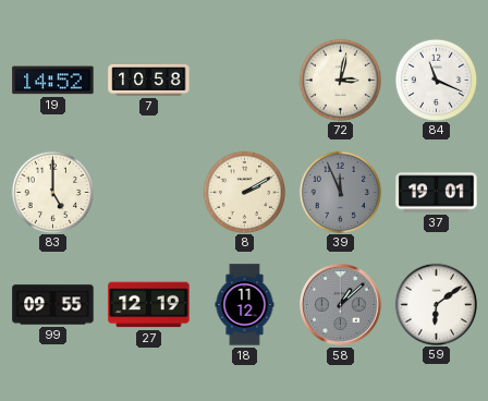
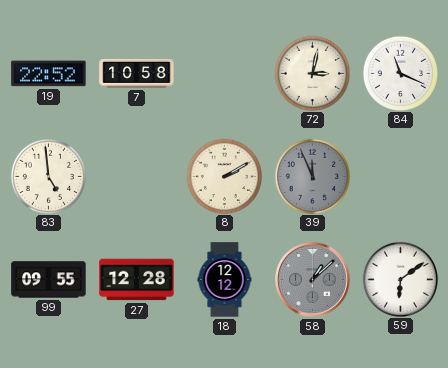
19: 14:52 -> 22:52 (49, 74)
83: 5:00 -> 4:59 (48, 176)
37: 19:01 -> none (437, 193)
27: 12:19 -> 12:28 (137, 280)
18: 11:12 -> 12:12 (225, 280)
